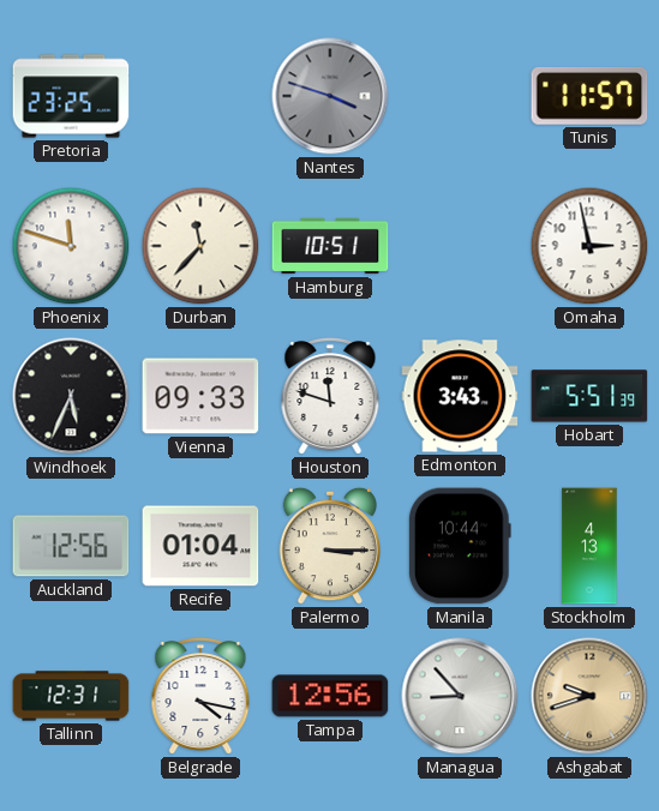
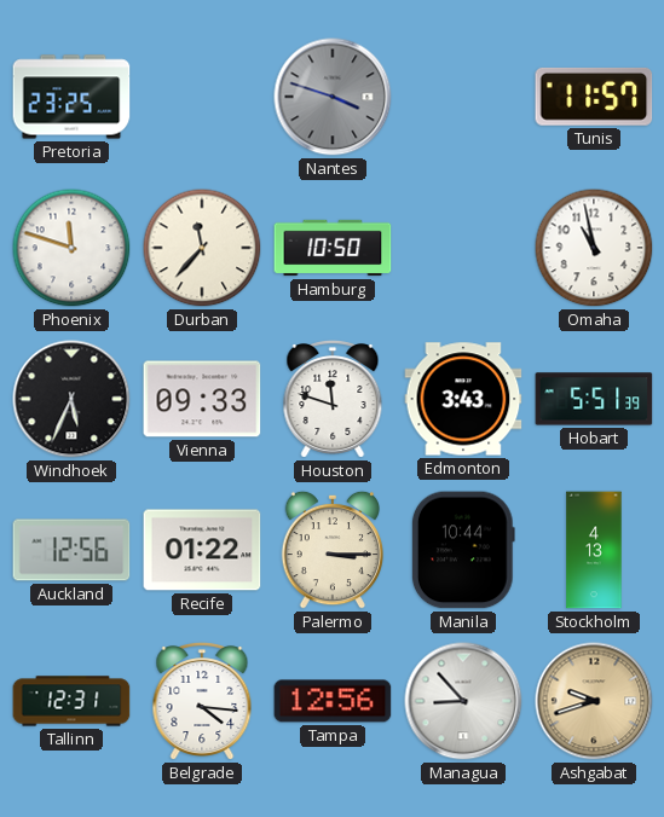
Hamburg: 10:51 -> 10:50 (333, 248)
Omaha: 2:58 -> 10:58 (594, 248)
Recife: 01:04 -> 01:22 (202, 550)
Belgrade: 4:17 -> 4:16 (202, 702)
